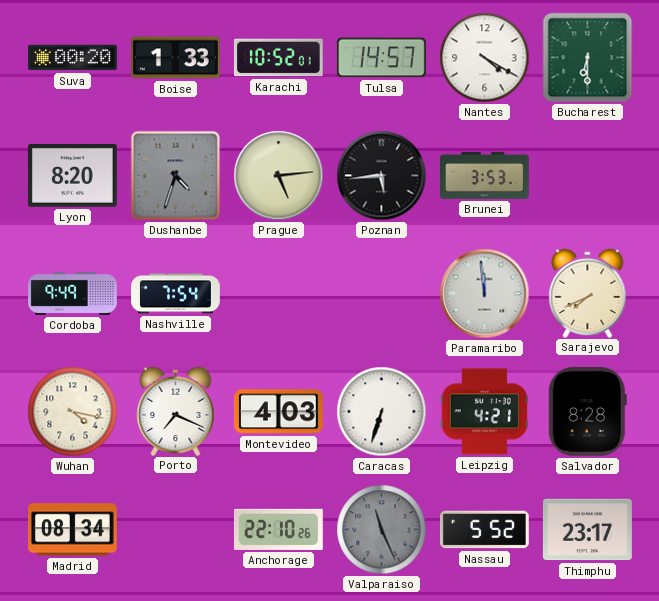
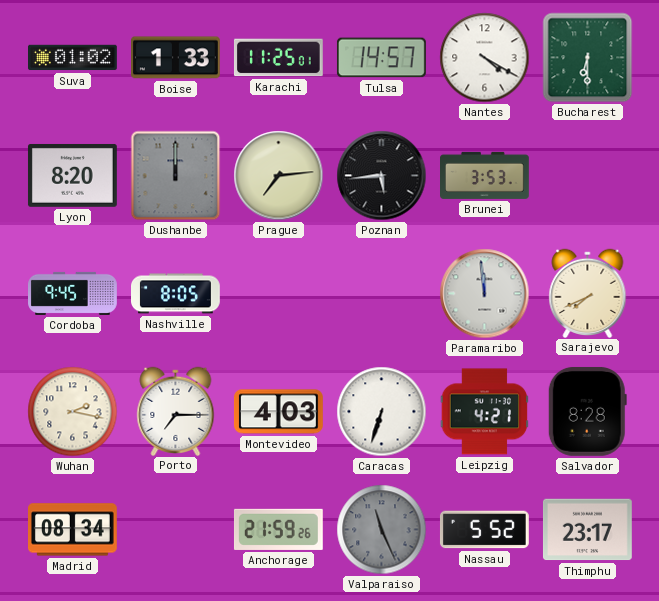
Suva: 00:20 -> 01:02 (73, 58)
Karachi: 10:52 -> 11:25 (278, 58)
Dushanbe: 4:33 -> 12:00 (176, 176)
Prague: 5:14 -> 7:14 (279, 176)
Cordoba: 9:49 -> 9:45 (73, 293)
Nashville: 7:54 -> 8:05 (176, 294)
Wuhan: 4:17 -> 2:17 (73, 412)
Porto: 7:19 -> 7:15 (176, 411)
Anchorage: 22:10 -> 21:59 (278, 529)
